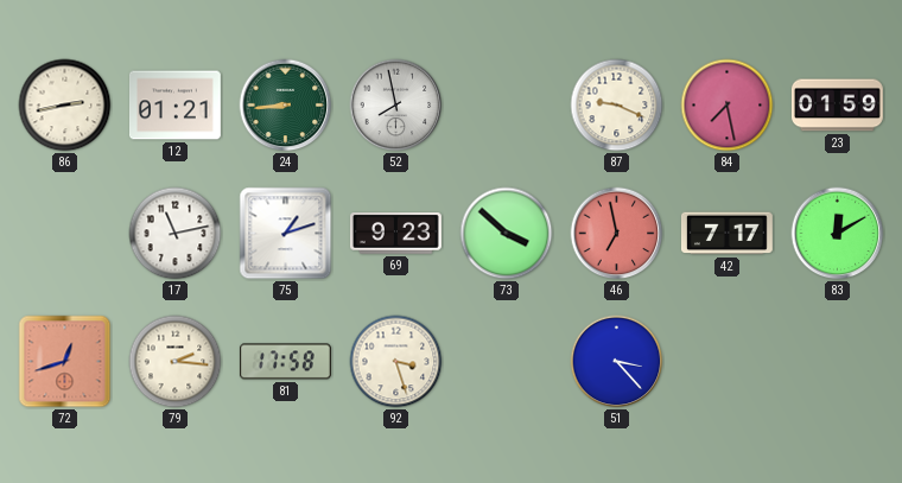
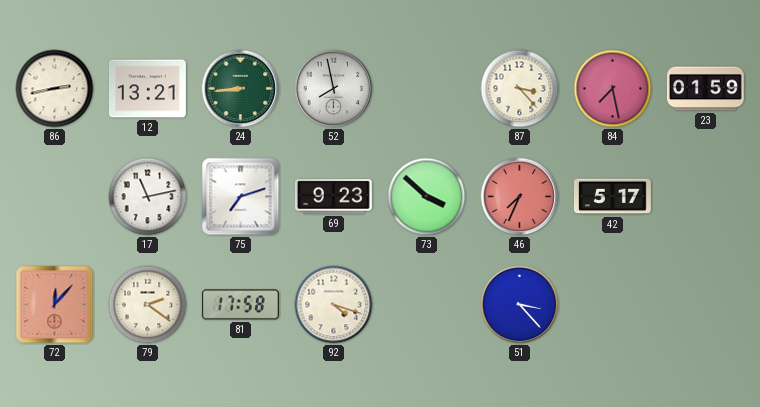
12: 01:21 -> 13:21 (147, 89)
87: 9:19 -> 3:23 (520, 89)
75: 1:12 -> 7:12 (241, 197)
46: 6:58 -> 7:34 (520, 197)
42: 7:17 -> 5:17 (612, 197)
83: 12:10 -> none (838, 234)
72: 12:42 -> 12:07 (55, 305)
79: 2:16 -> 2:21 (148, 305)
92: 3:27 -> 4:18 (334, 305)
